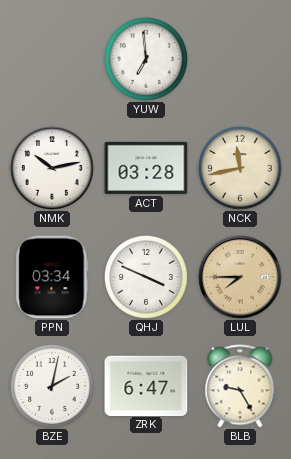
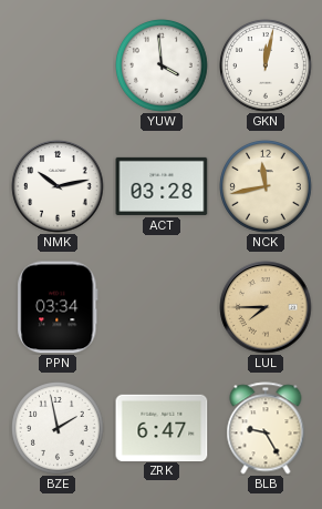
YUW: 6:59 -> 3:59 (163, 67)
GKN: none -> 12:02 (267, 67)
QHJ: 3:49 -> none (147, 278)
BZE: 2:02 -> 1:58 (59, 429)
